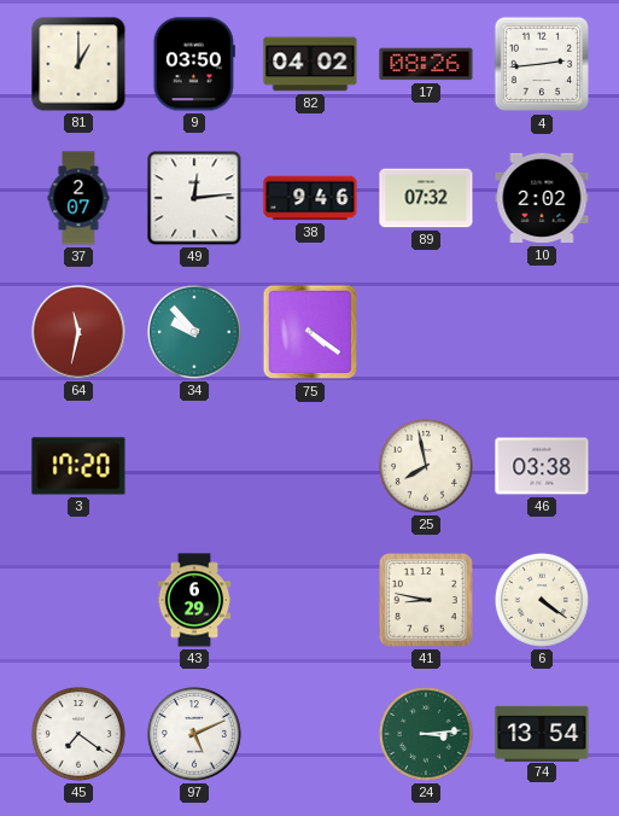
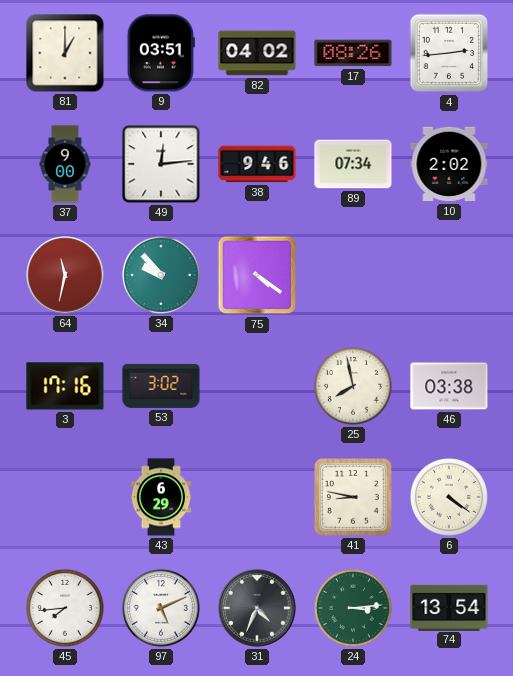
9: 03:50 -> 03:51 (161, 53)
37: 2:07 -> 9:00 (65, 164)
89: 07:32 -> 07:34 (353, 164)
3: 17:20 -> 17:16 (65, 386)
53: none -> 3:02 (161, 386)
45: 7:21 -> 7:44 (65, 608)
31: none -> 4:34 (257, 608)
